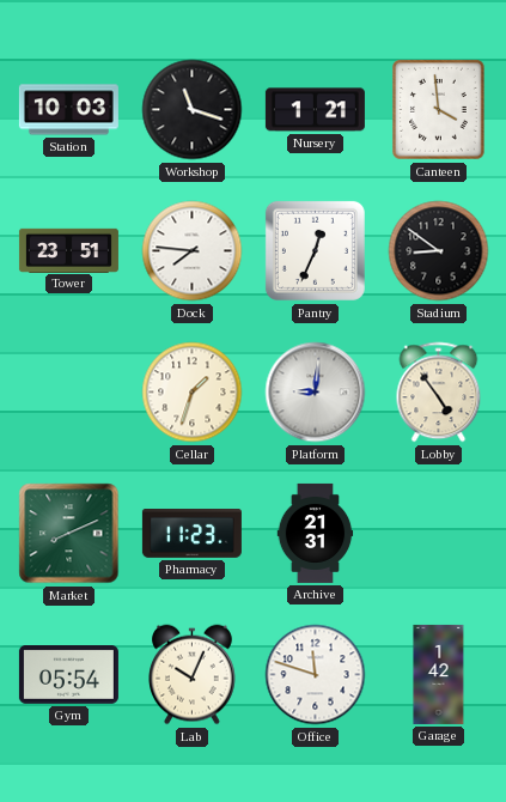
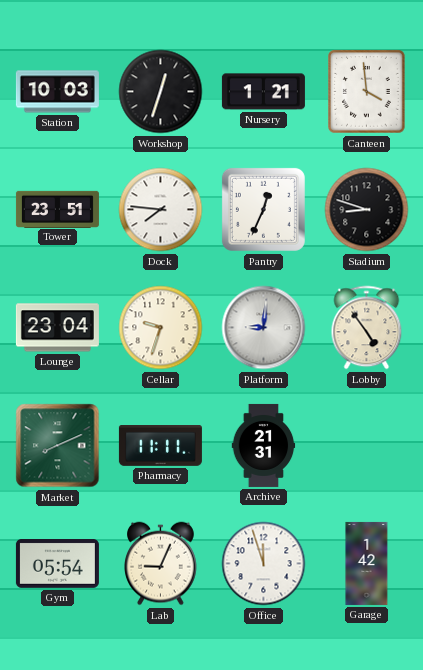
Workshop: 11:18 -> 12:33 (161, 92)
Stadium: 8:51 -> 8:48 (367, 210)
Lounge: none -> 23:04 (57, 328)
Cellar: 1:33 -> 9:33 (161, 328)
Pharmacy: 11:23 -> 11:11 (160, 446)
Lab: 10:04 -> 9:04 (161, 564)
Office: 11:48 -> 11:57 (264, 564)
